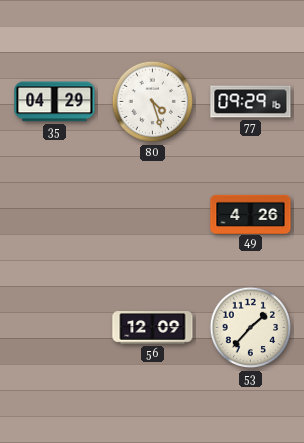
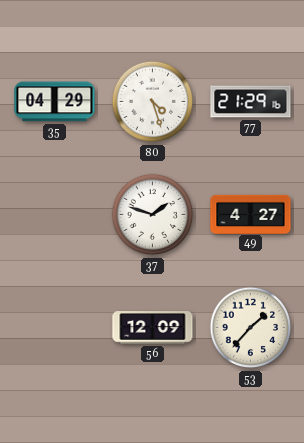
77: 09:29 -> 21:29 (251, 102)
37: none -> 1:48 (153, 215)
49: 4:26 -> 4:27 (251, 214)
